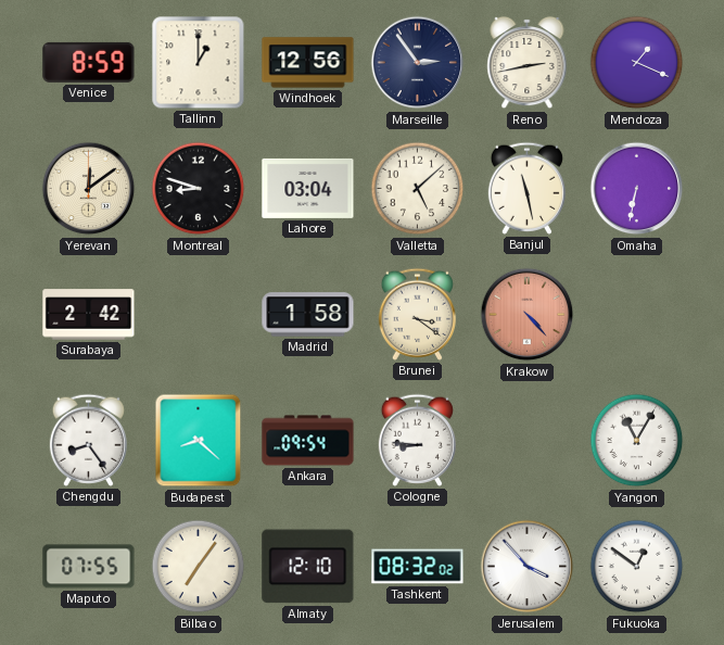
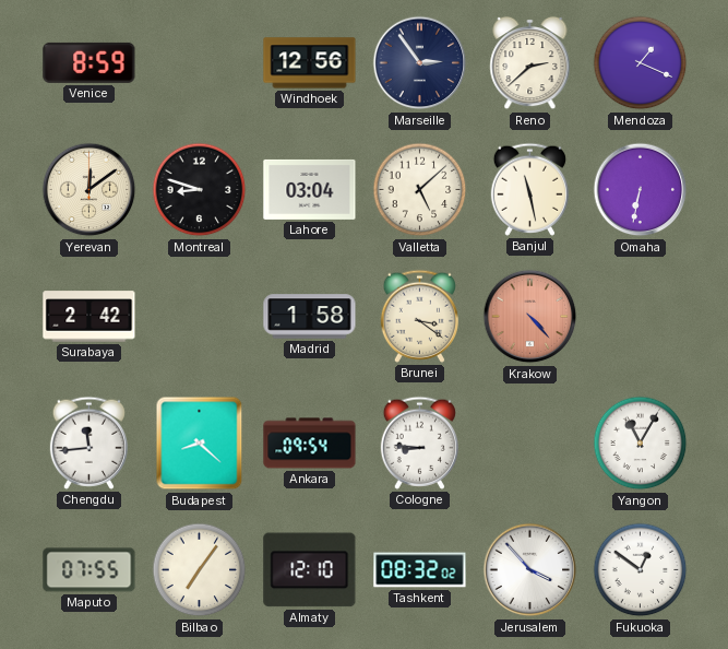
Tallinn: 1:00 -> none (199, 63)
Reno: 2:43 -> 2:38 (530, 63)
Chengdu: 8:24 -> 11:44 (88, 442)
